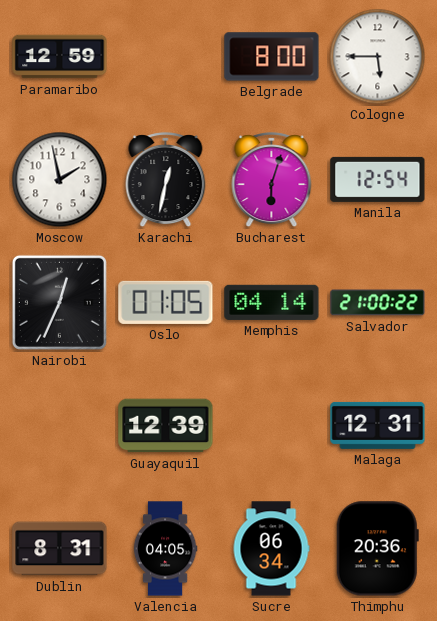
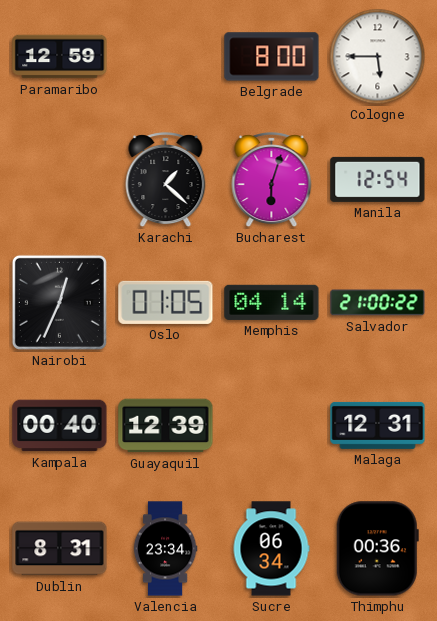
Moscow: 1:58 -> none (60, 180)
Karachi: 12:32 -> 1:22 (166, 180)
Kampala: none -> 00:40 (60, 426)
Valencia: 04:05 -> 23:34 (165, 549)
Thimphu: 20:36 -> 00:36 (377, 549)
